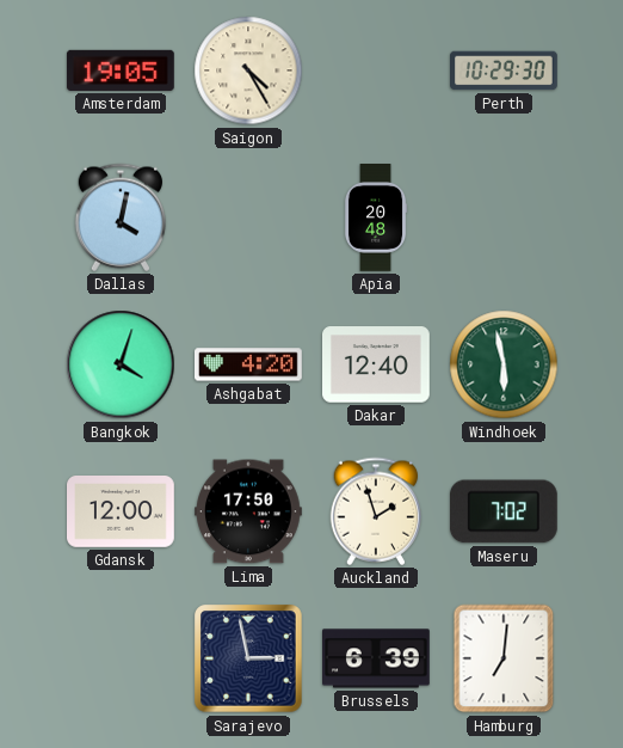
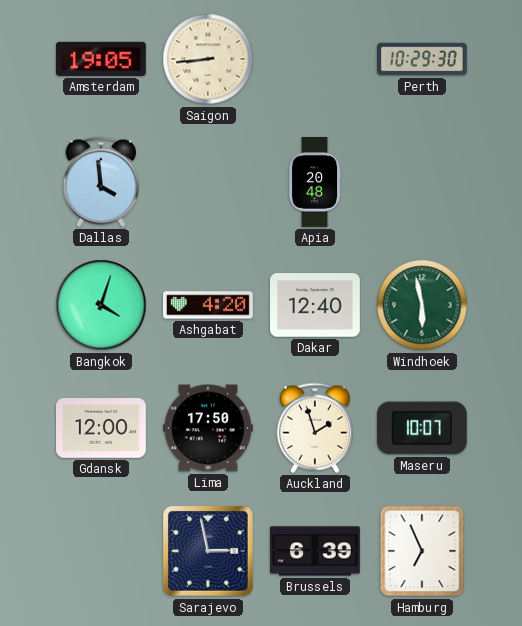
Saigon: 4:25 -> 8:44 (208, 59)
Dallas: 4:02 -> 3:59 (101, 182)
Maseru: 7:02 -> 10:07 (422, 428)
Hamburg: 7:01 -> 6:56 (422, 551)
